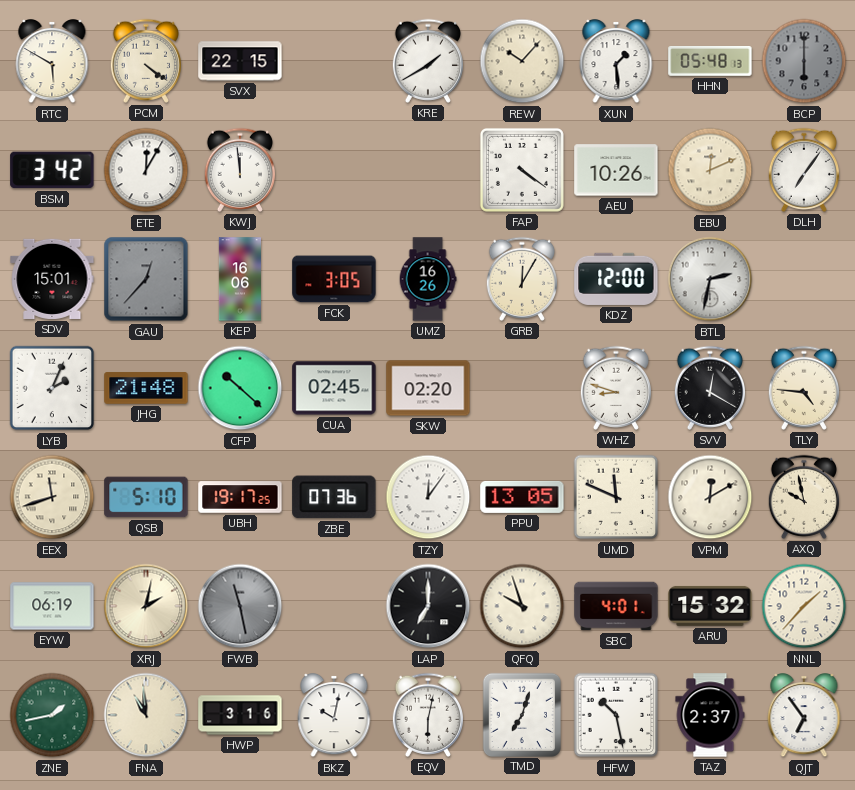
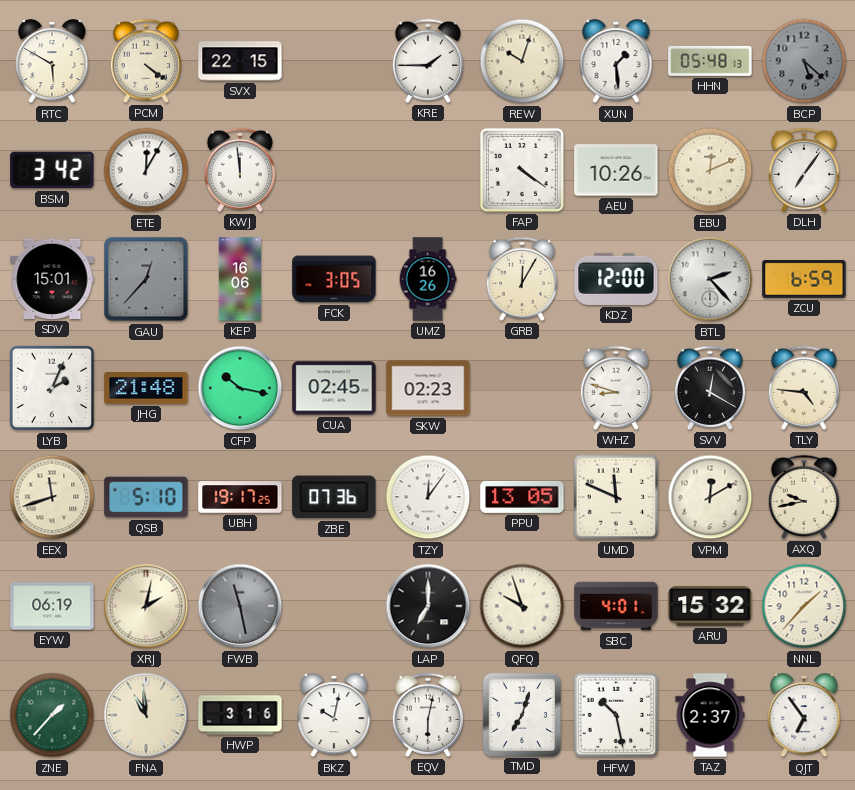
KRE: 1:40 -> 1:45 (427, 61)
REW: 10:07 -> 10:03 (522, 61)
BCP: 6:00 -> 5:22 (804, 61)
BTL: 2:32 -> 2:23 (710, 279)
ZCU: none -> 6:59 (804, 279)
CFP: 10:22 -> 10:17 (240, 388)
SKW: 02:20 -> 02:23 (428, 388)
AXQ: 9:58 -> 9:43 (803, 497)
ZNE: 1:43 -> 1:37 (52, 715)
